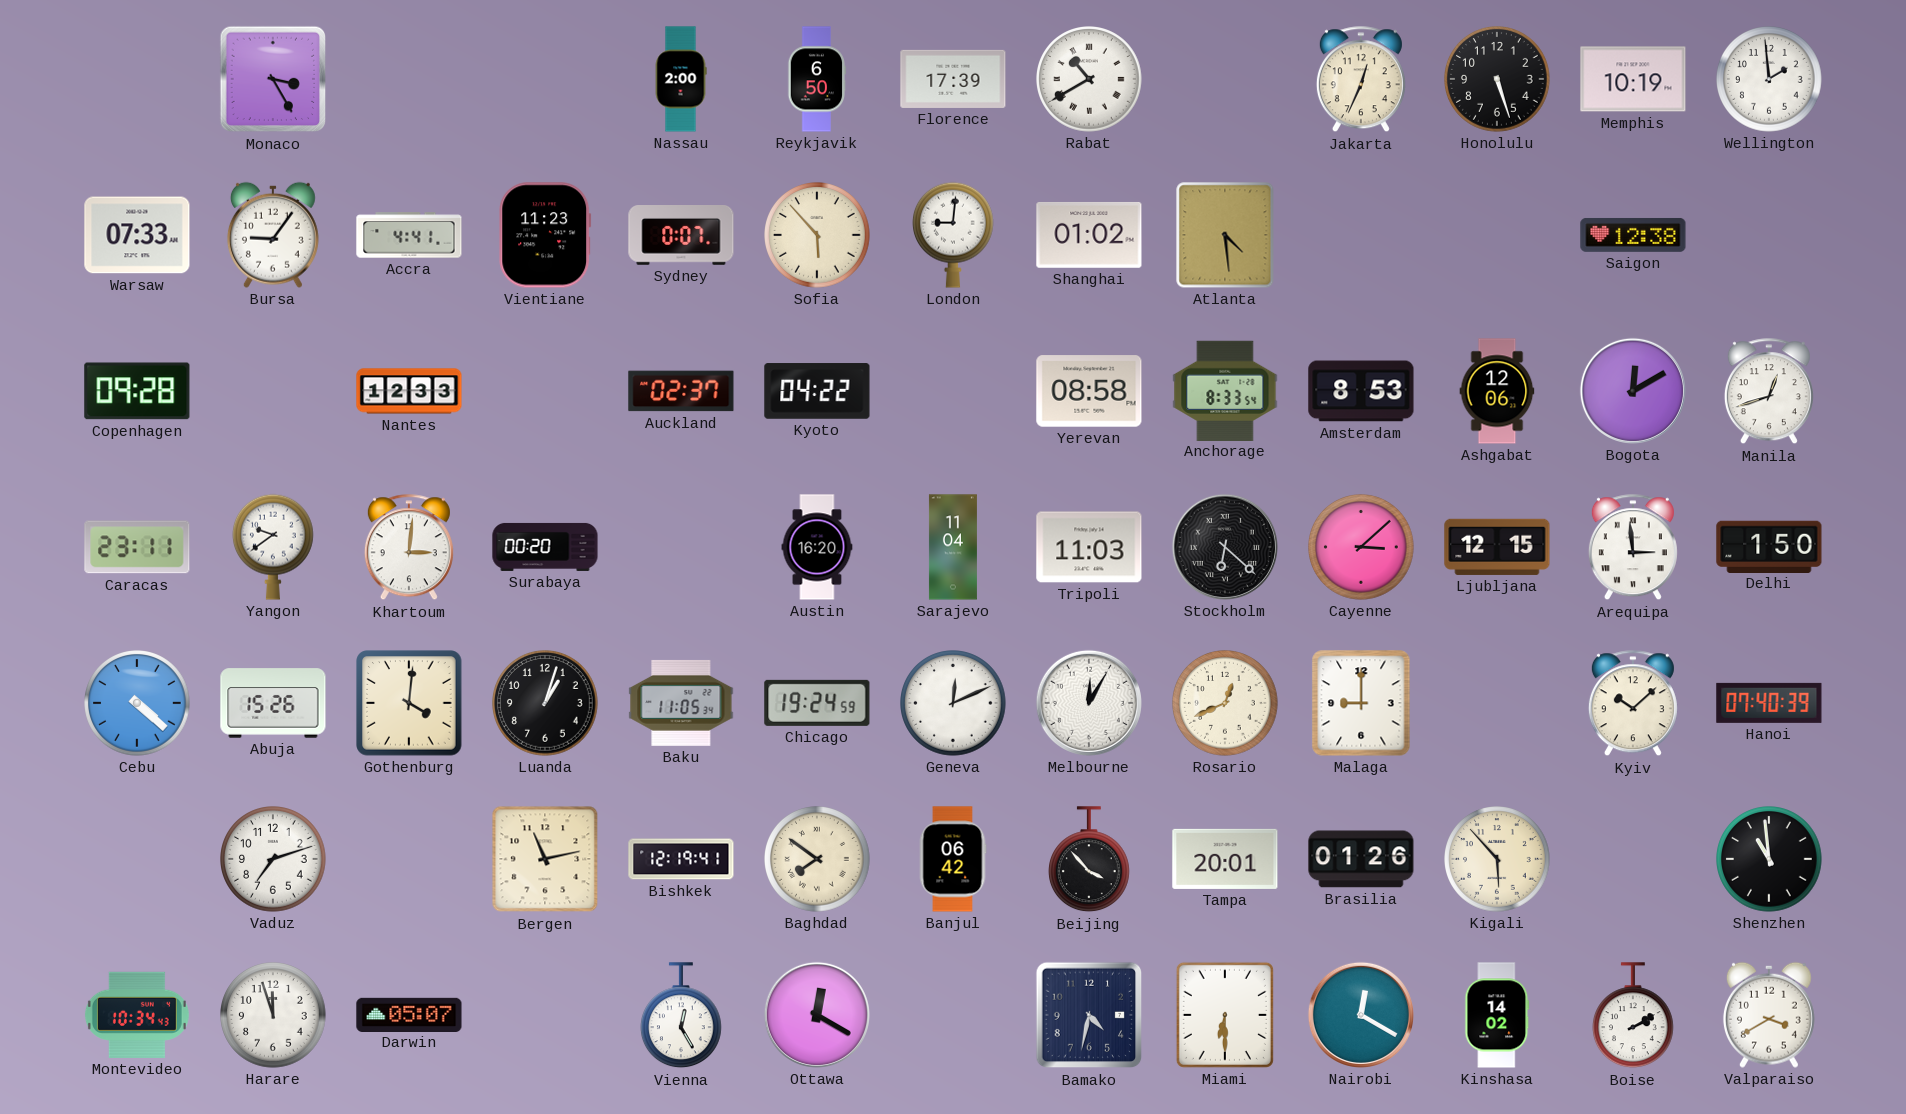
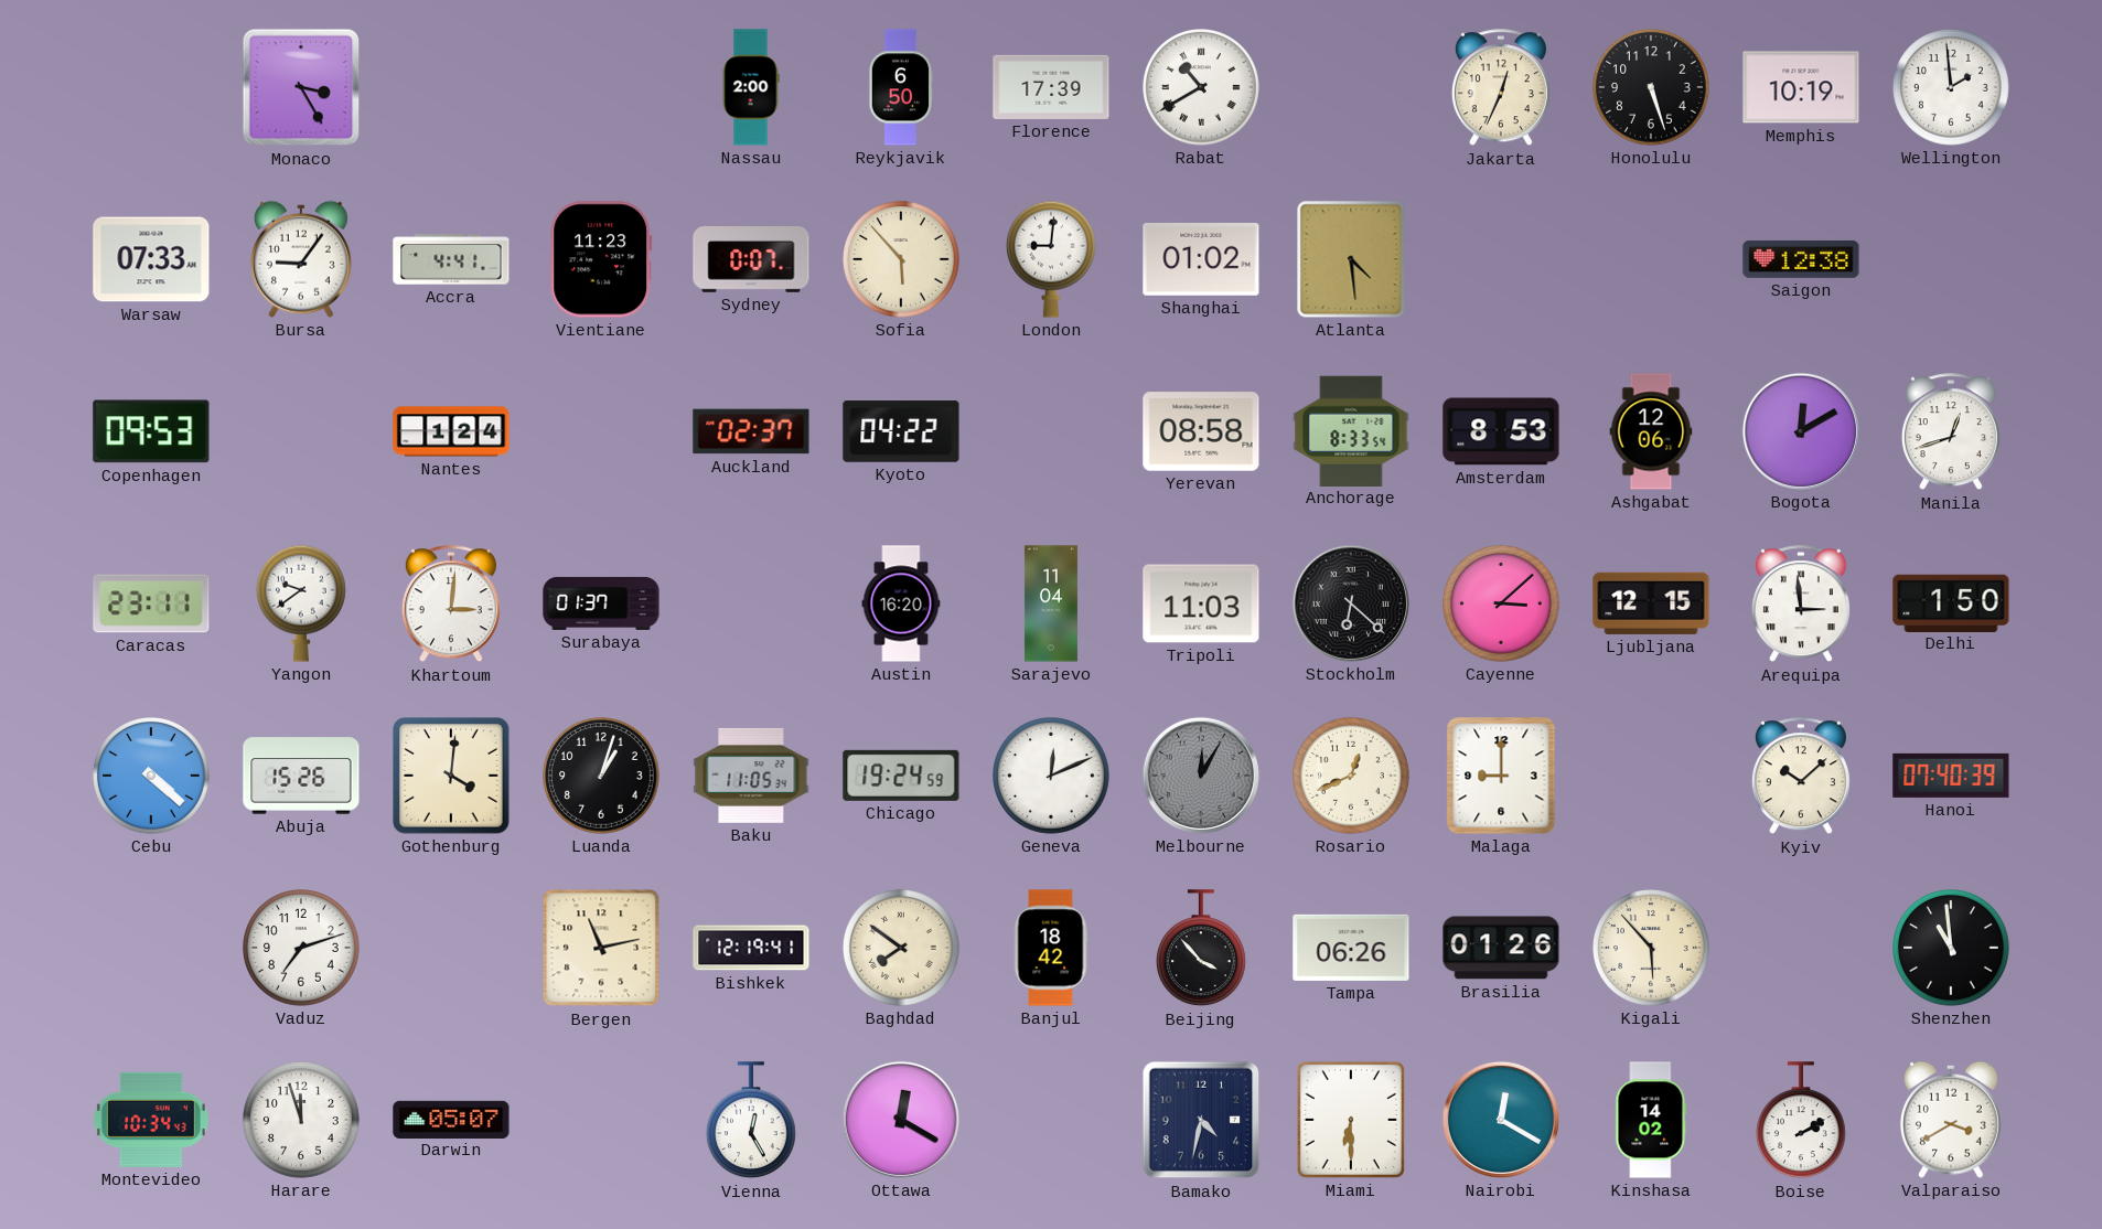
Copenhagen: 09:28 -> 09:53 (151, 431)
Nantes: 12:33 -> 1:24 (451, 431)
Surabaya: 00:20 -> 01:37 (601, 603)
Melbourne dial: white -> grey (1201, 776)
Banjul: 06:42 -> 18:42 (1051, 948)
Tampa: 20:01 -> 06:26 (1351, 948)
